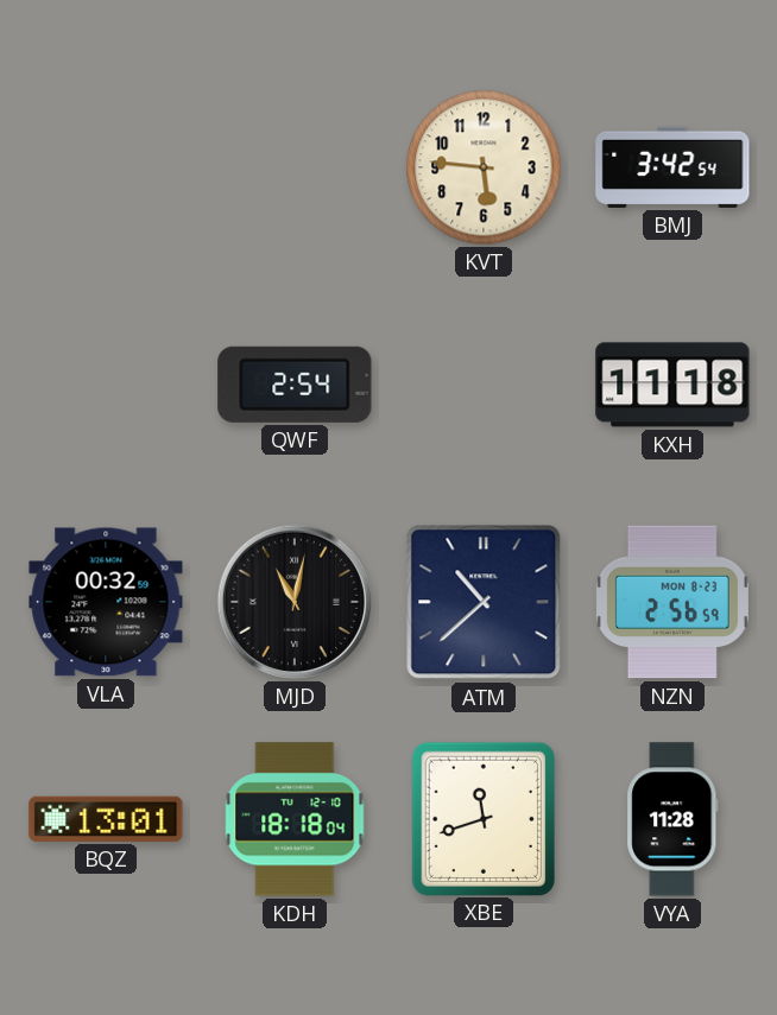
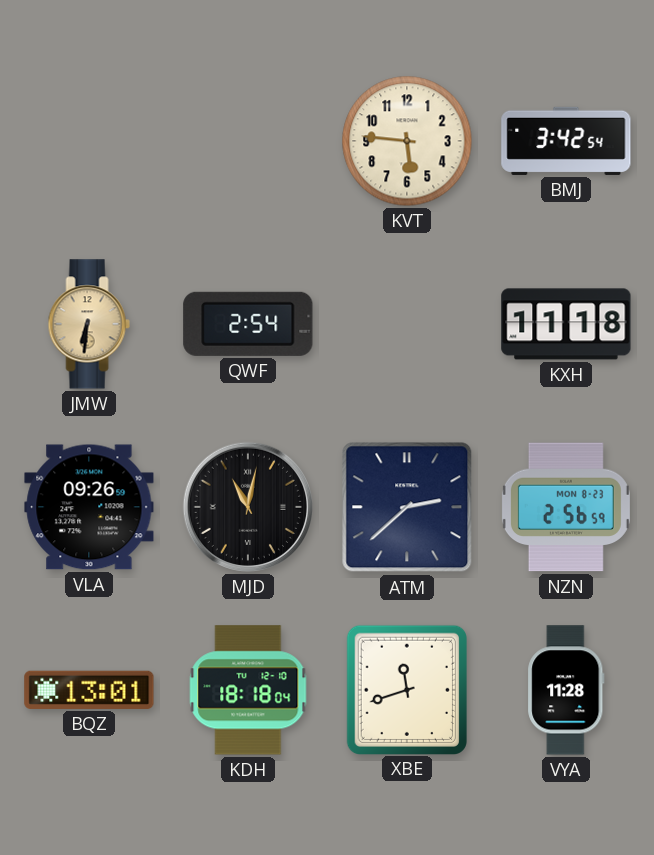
JMW: none -> 6:31 (89, 324)
VLA: 00:32 -> 09:26 (89, 507)
ATM: 10:38 -> 2:38 (407, 507)
